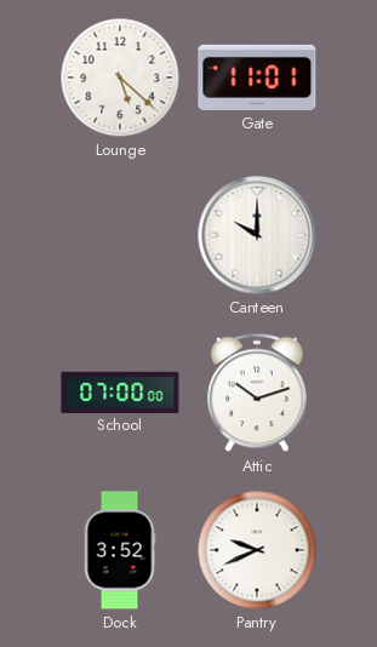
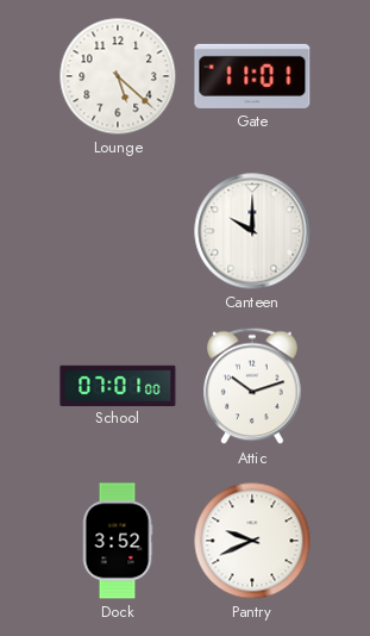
School: 07:00 -> 07:01 (118, 385)
